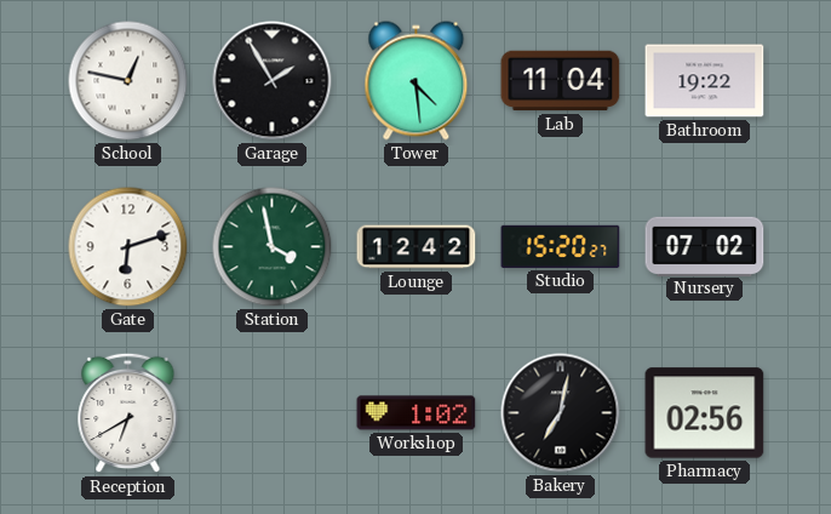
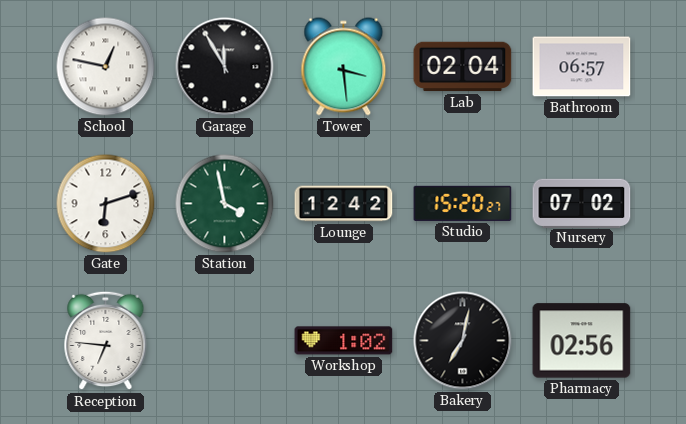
Garage: 1:55 -> 11:55 (225, 67)
Tower: 4:29 -> 3:29 (344, 67)
Lab: 11:04 -> 02:04 (463, 67)
Bathroom: 19:22 -> 06:57 (582, 67)
Reception: 6:40 -> 6:46 (106, 341)
